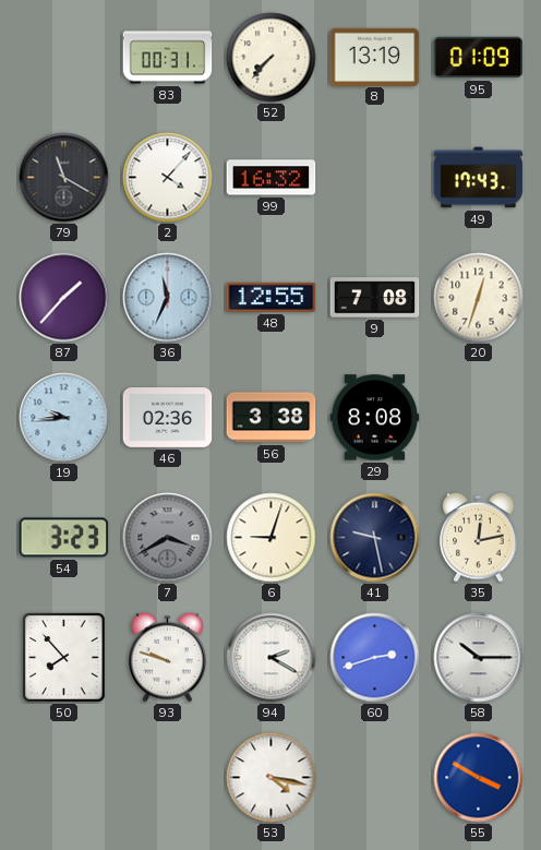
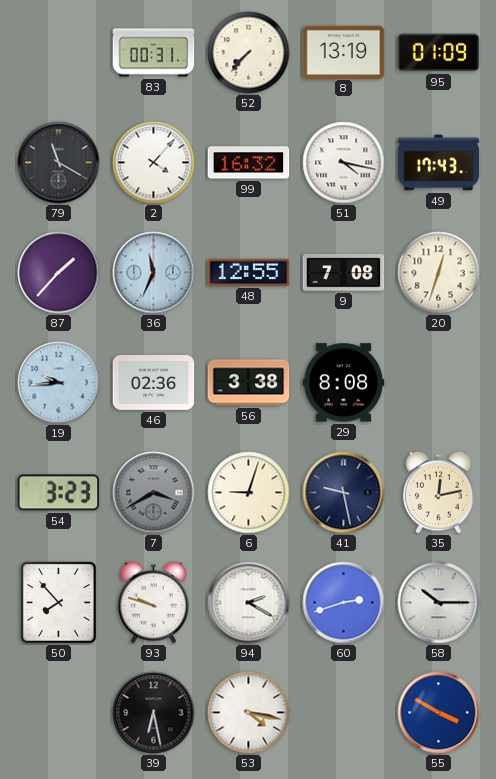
51: none -> 4:17 (344, 163)
39: none -> 6:28 (154, 713)
